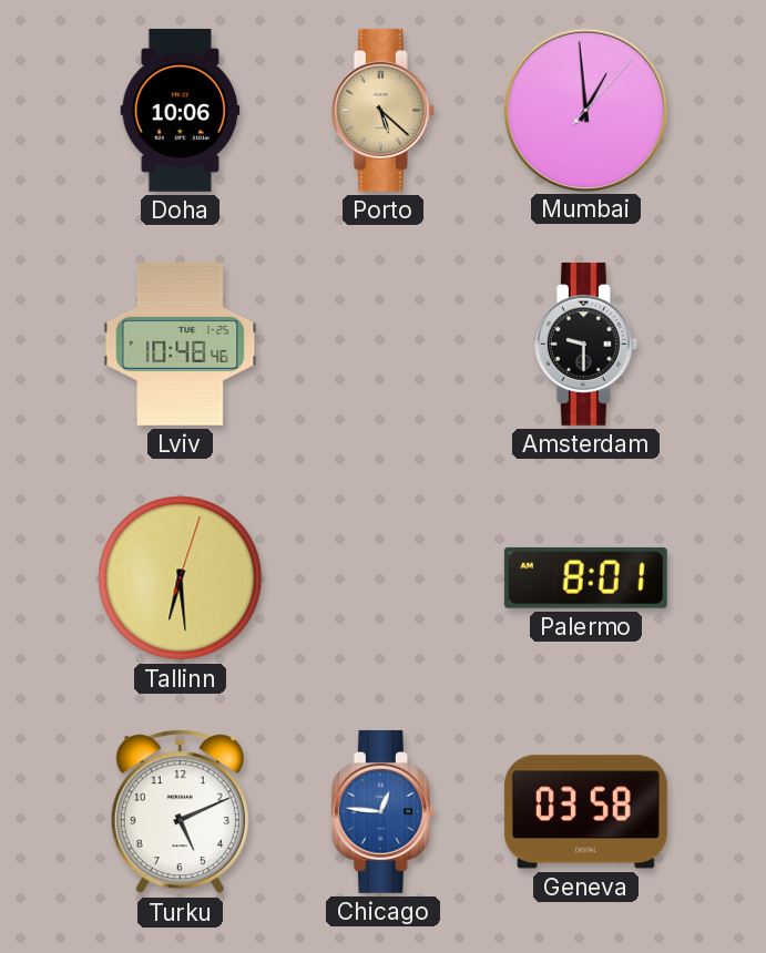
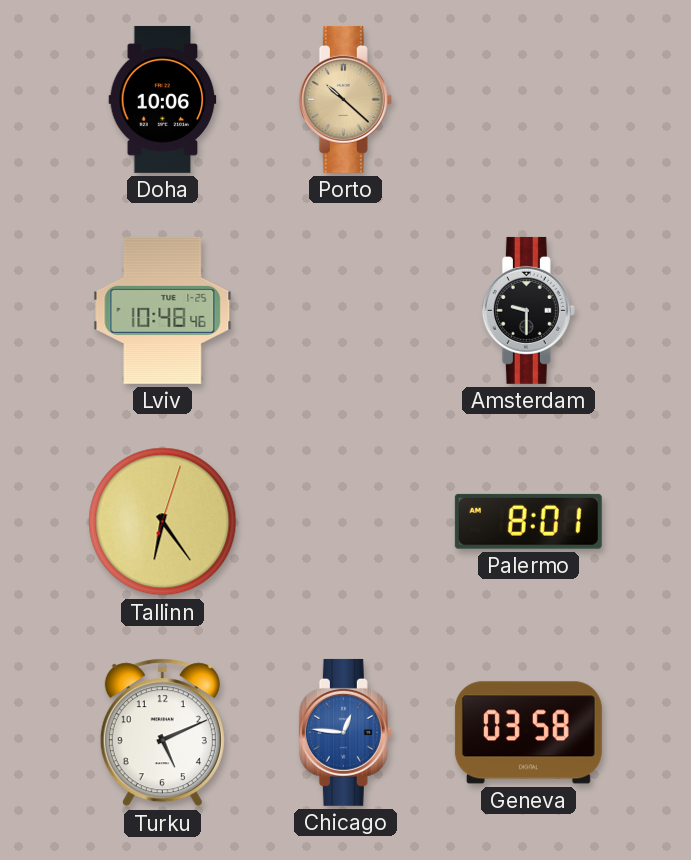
Porto: 5:22 -> 10:22 (345, 99)
Mumbai: 12:59 -> none (585, 110)
Tallinn: 6:29 -> 6:24 (163, 522)
